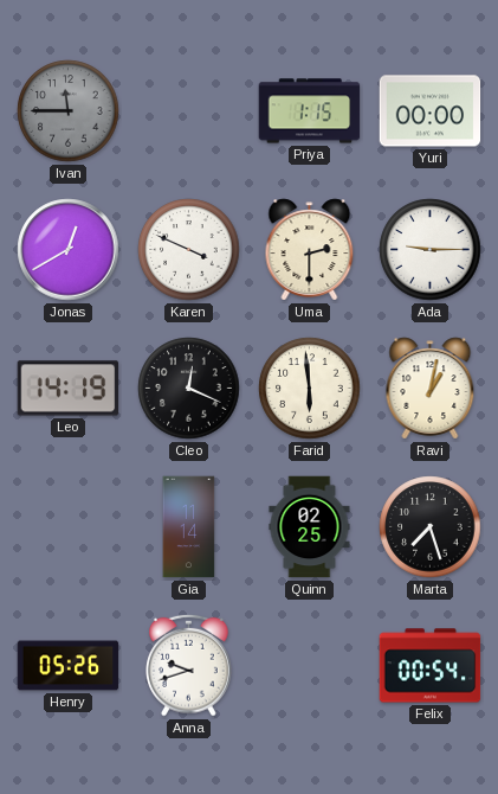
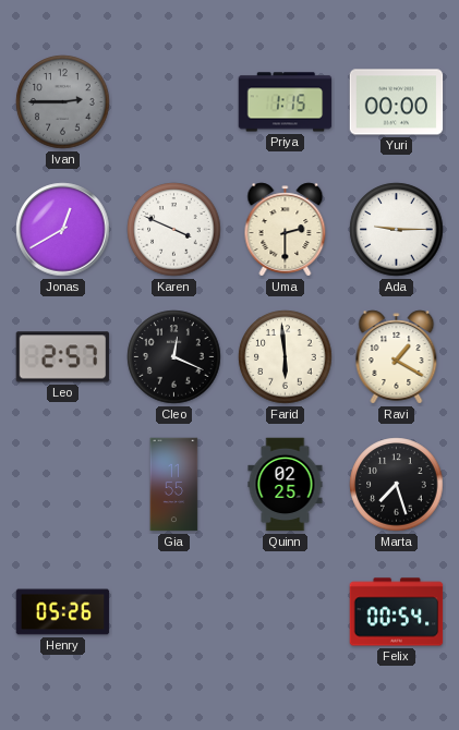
Ivan: 11:45 -> 2:45 (63, 102)
Leo: 14:19 -> 2:57 (63, 357)
Ravi: 1:02 -> 1:20 (397, 357)
Gia: 11:14 -> 11:55 (174, 485)
Anna: 9:42 -> none (189, 665)
